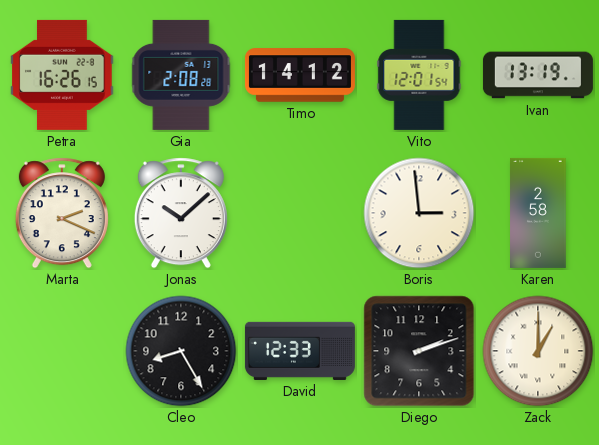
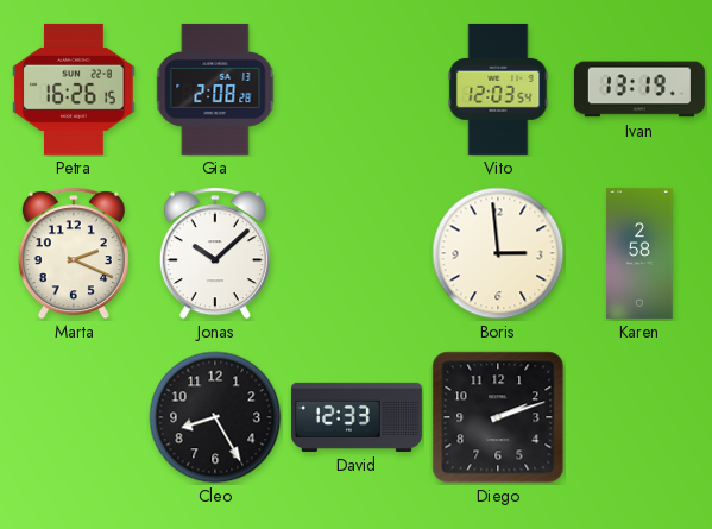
Timo: 14:12 -> none (300, 75)
Vito: 12:01 -> 12:03 (498, 89)
Zack: 1:00 -> none (538, 351)
